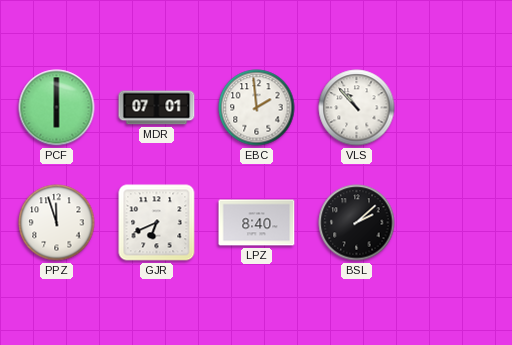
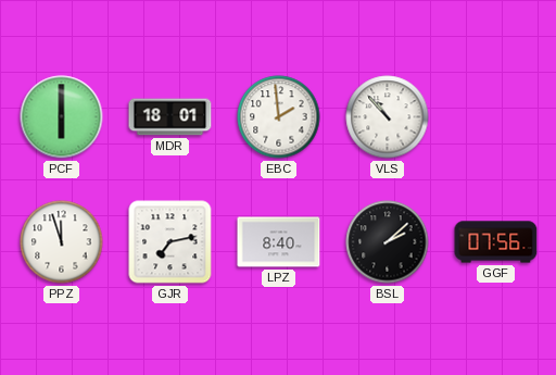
MDR: 07:01 -> 18:01 (170, 117)
GJR: 6:41 -> 7:13 (170, 242)
GGF: none -> 07:56 (496, 242)
